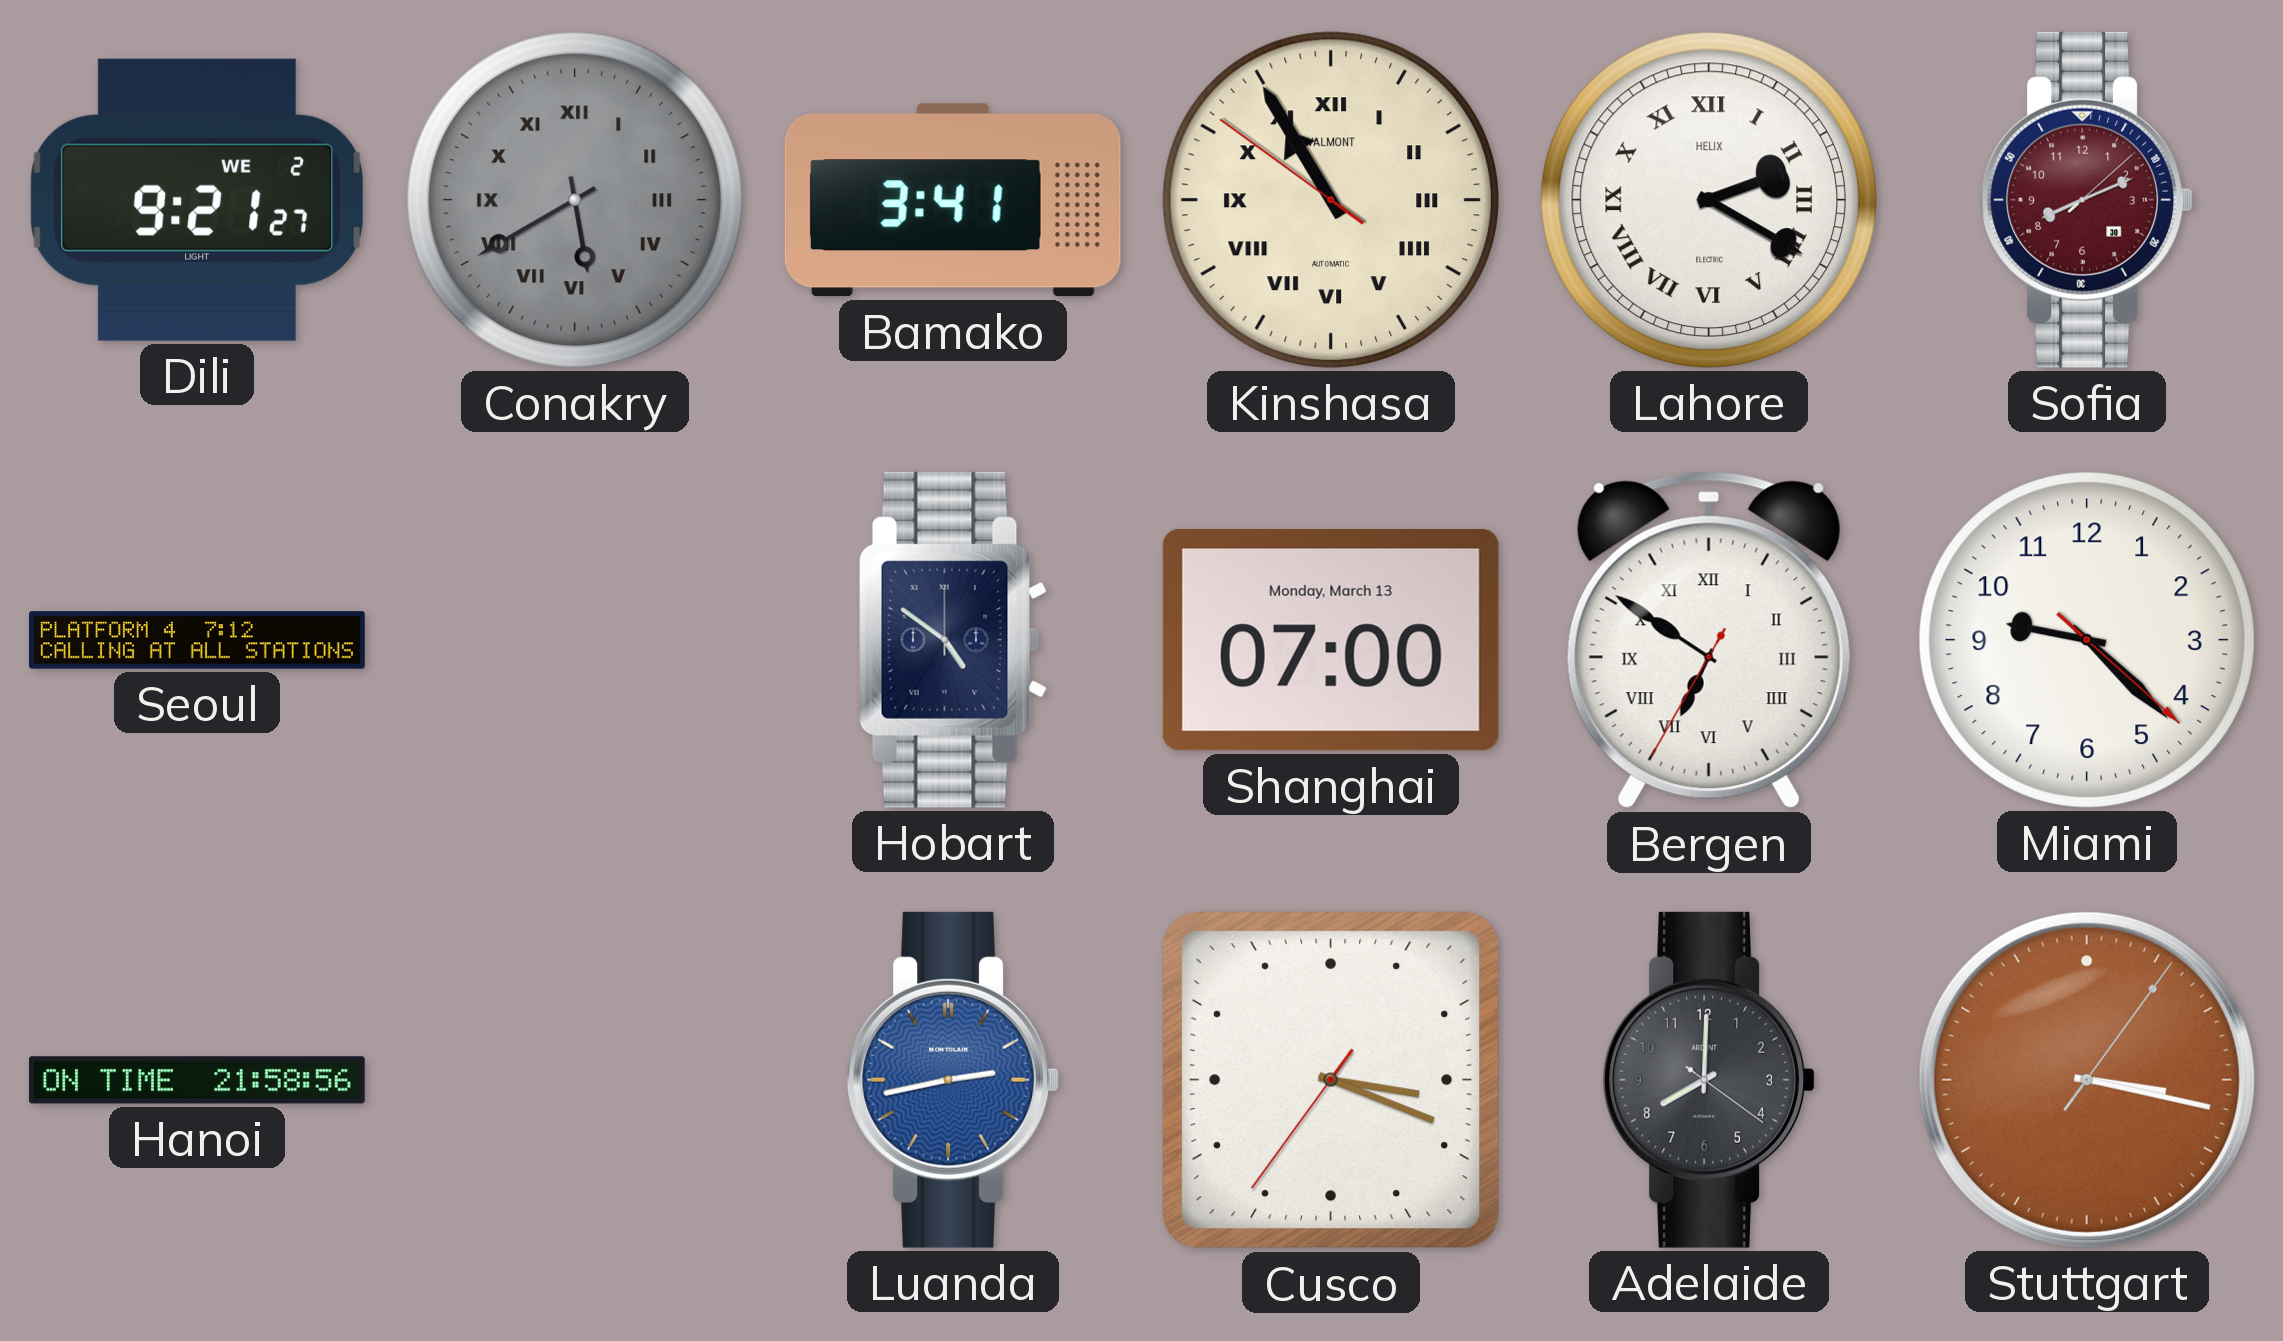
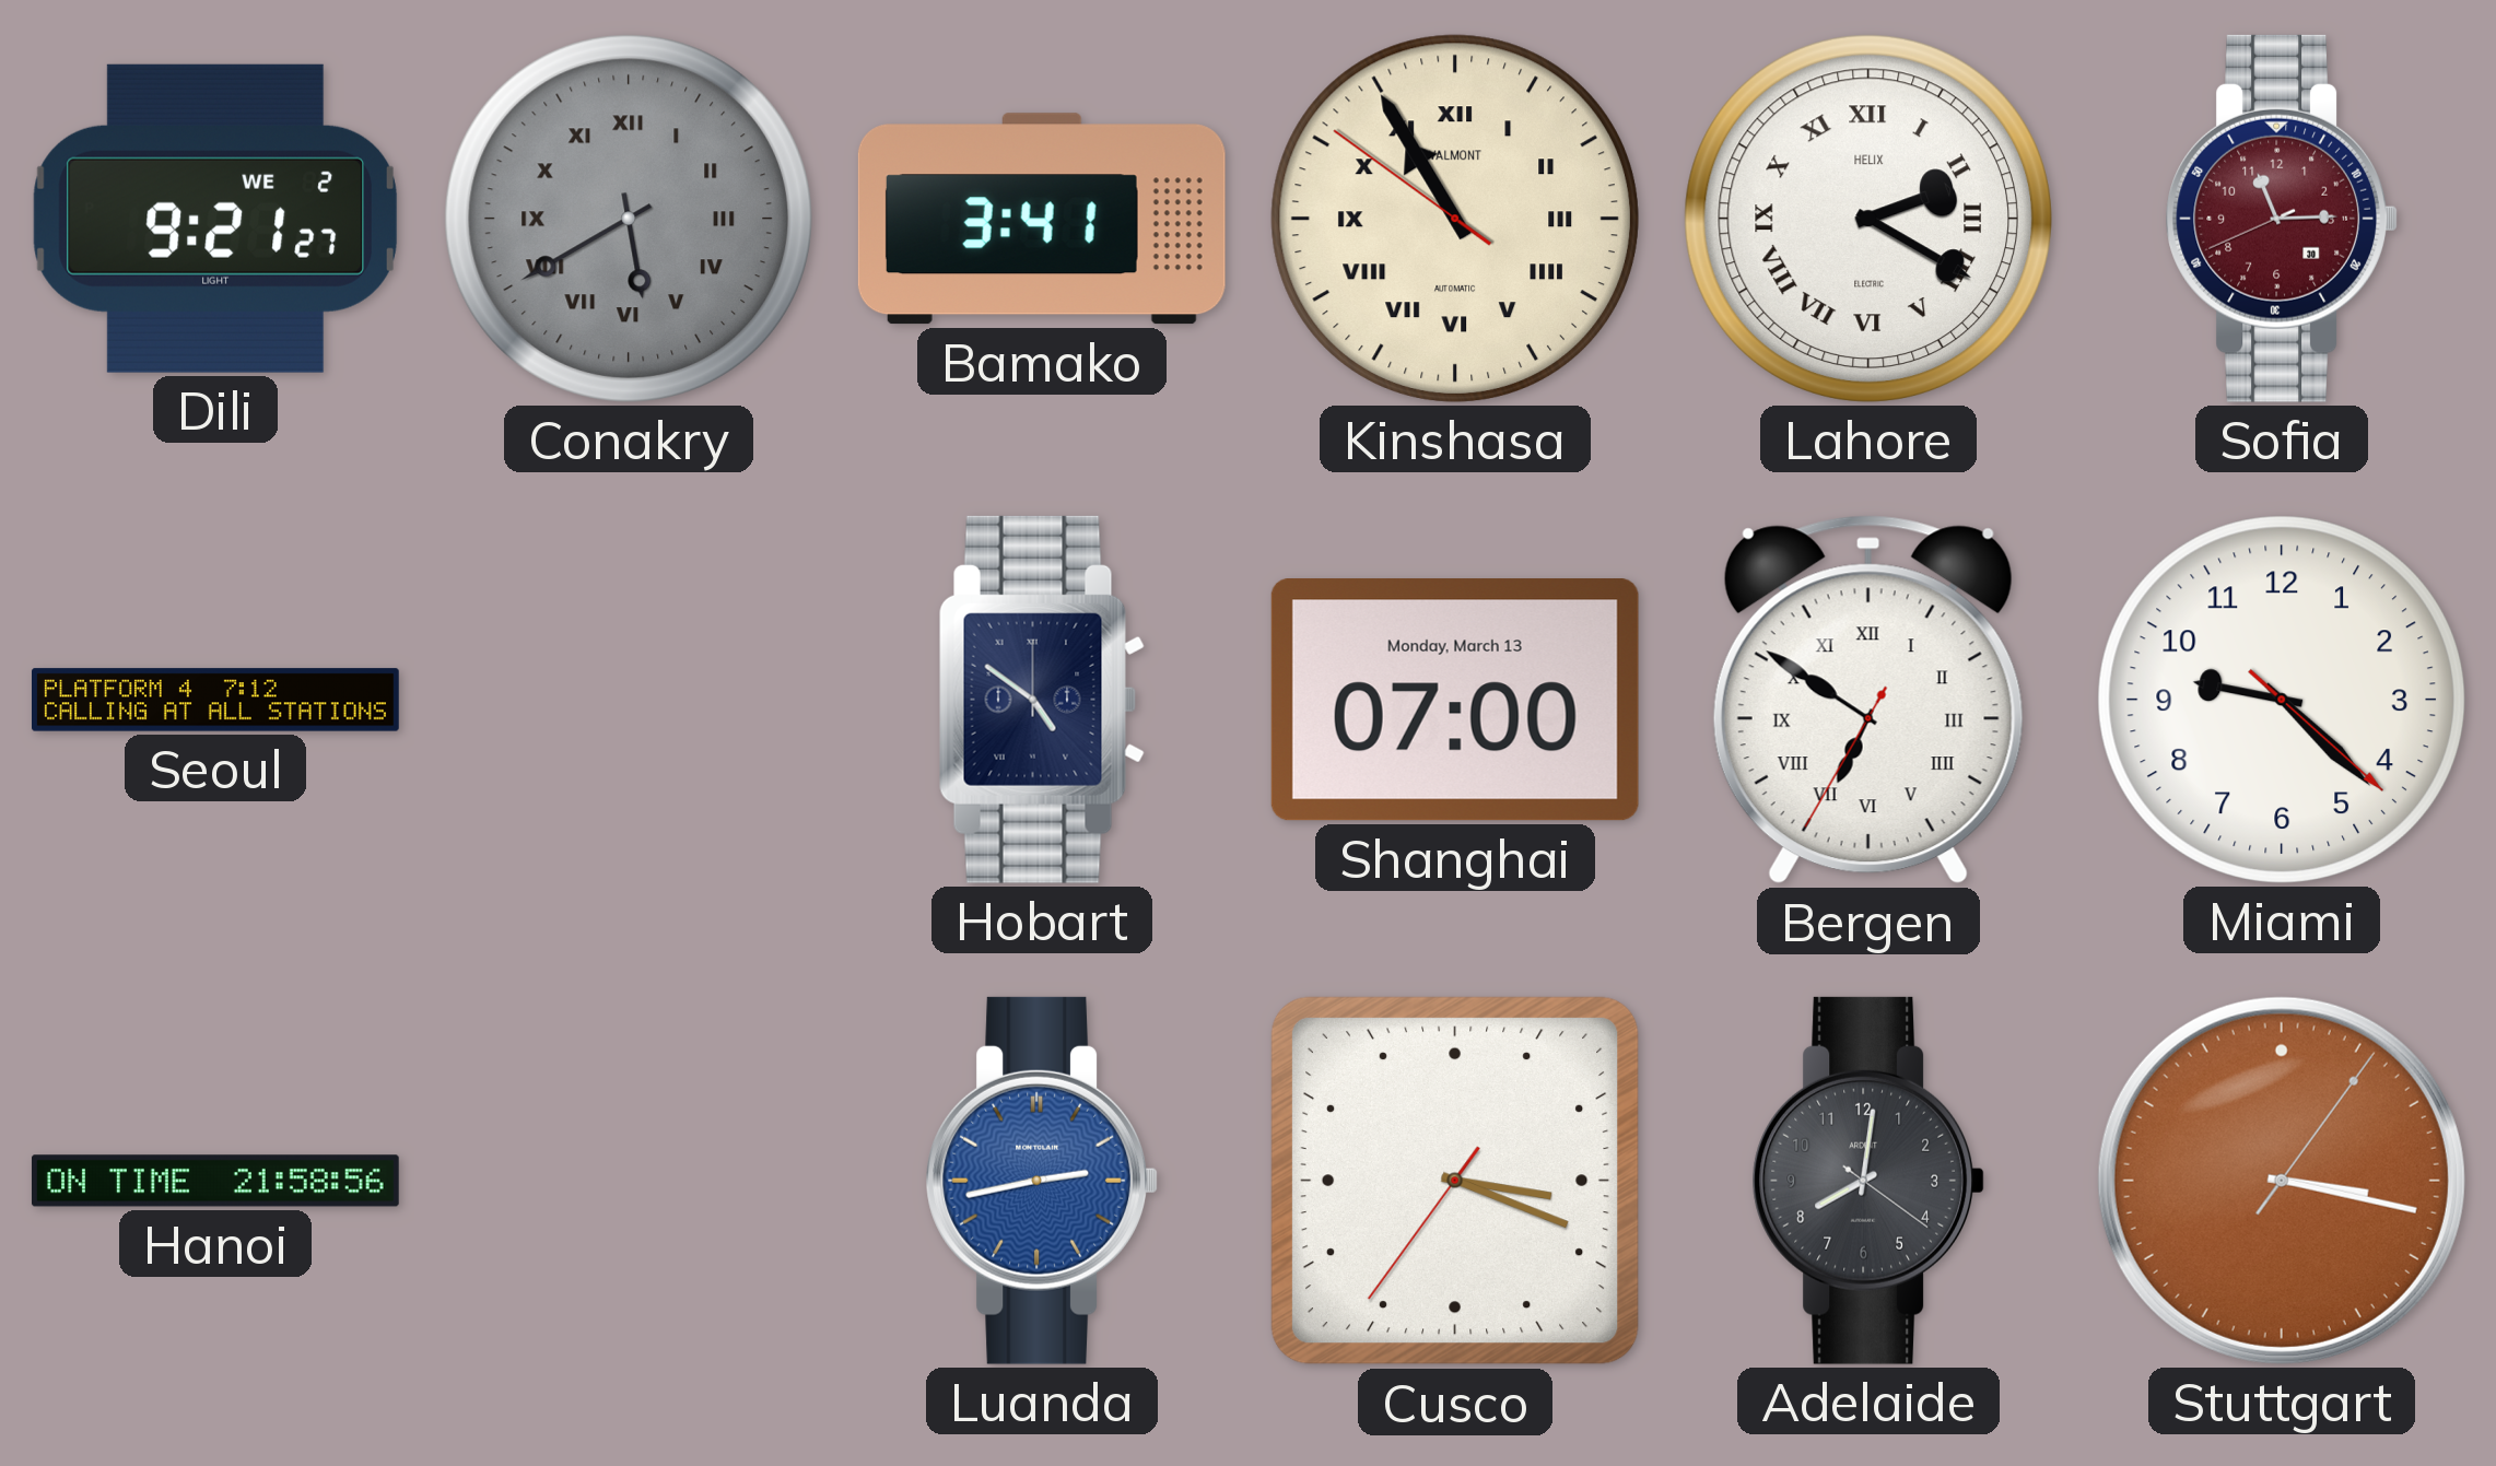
Sofia: 8:11 -> 11:14 (2281, 219)
Adelaide: 8:00 -> 8:01 (1867, 1181)
